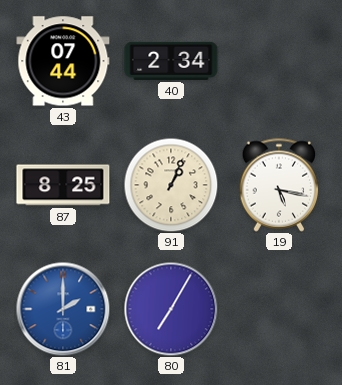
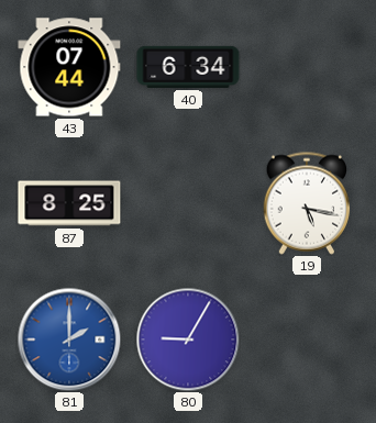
40: 2:34 -> 6:34 (188, 67)
91: 1:04 -> none (171, 185)
80: 7:05 -> 9:05 (188, 339)
